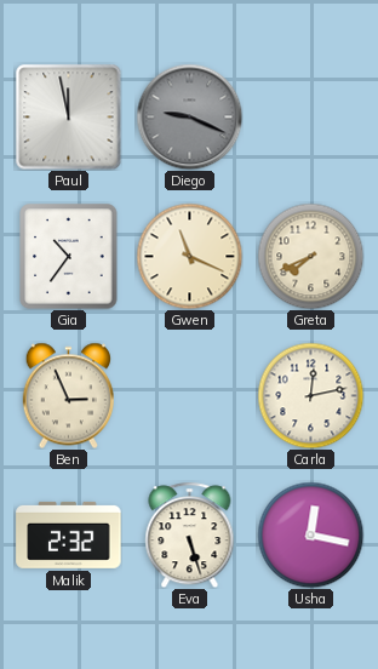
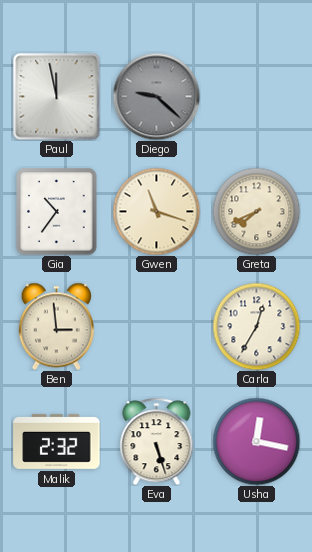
Diego: 9:19 -> 9:22 (156, 96)
Gwen: 11:19 -> 11:18 (156, 211)
Ben: 2:56 -> 2:59 (56, 326)
Carla: 12:13 -> 12:35 (256, 326)
